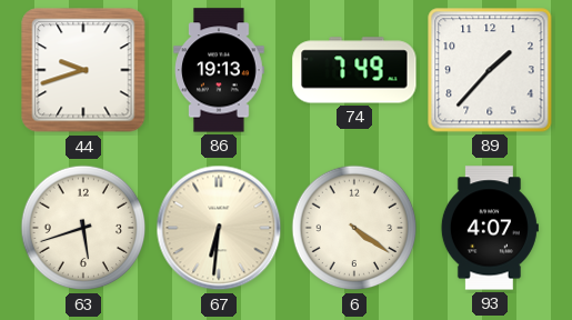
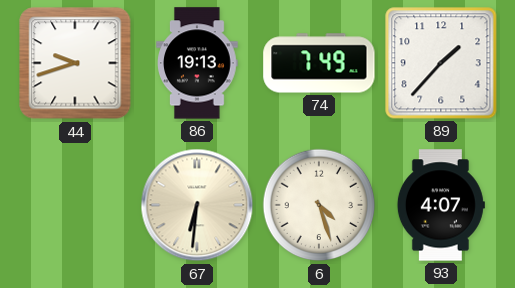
63: 5:42 -> none (83, 228)
6: 4:21 -> 4:27 (319, 205)
